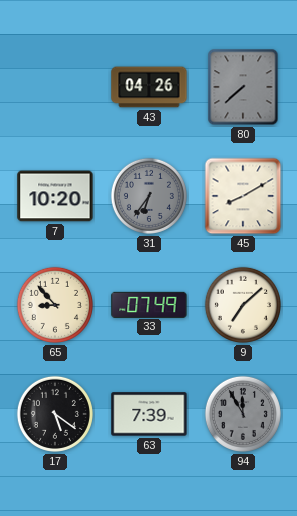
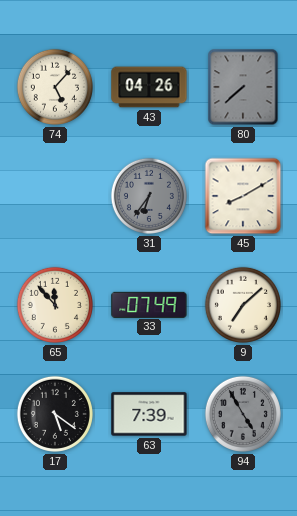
74: none -> 5:07 (55, 87)
7: 10:20 -> none (55, 196)
65: 8:53 -> 11:53 (55, 305)
94: 11:55 -> 4:55 (243, 414)
